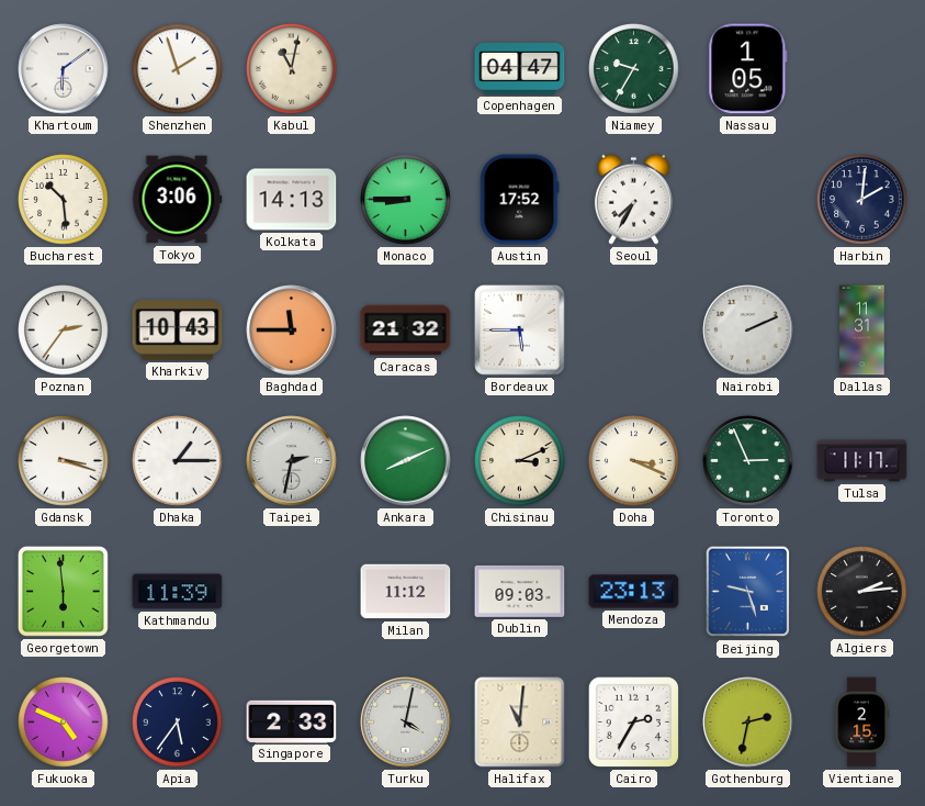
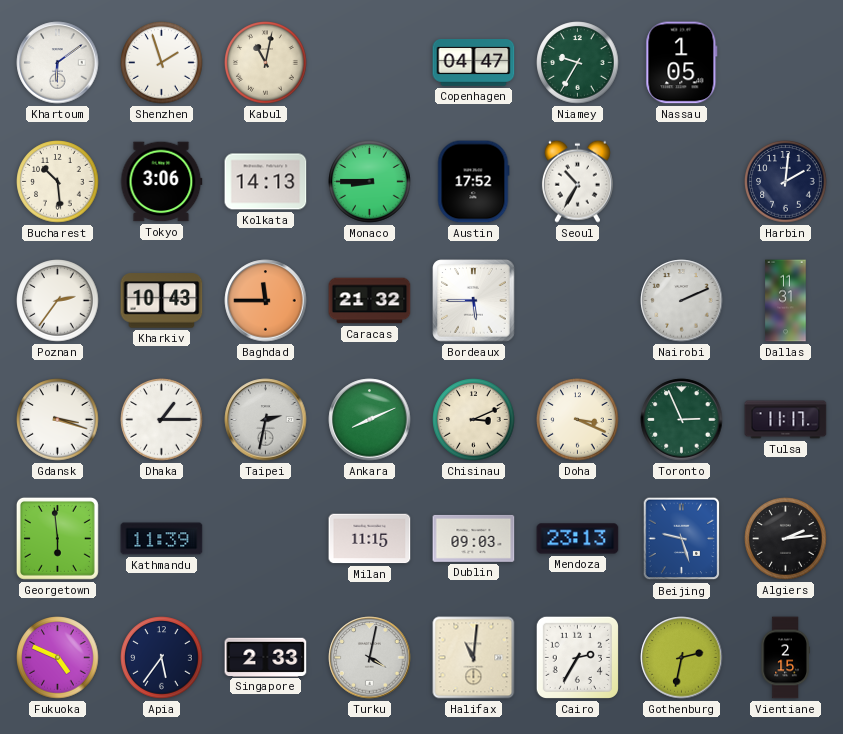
Seoul: 7:35 -> 10:35 (577, 181)
Milan: 11:12 -> 11:15 (370, 539)
